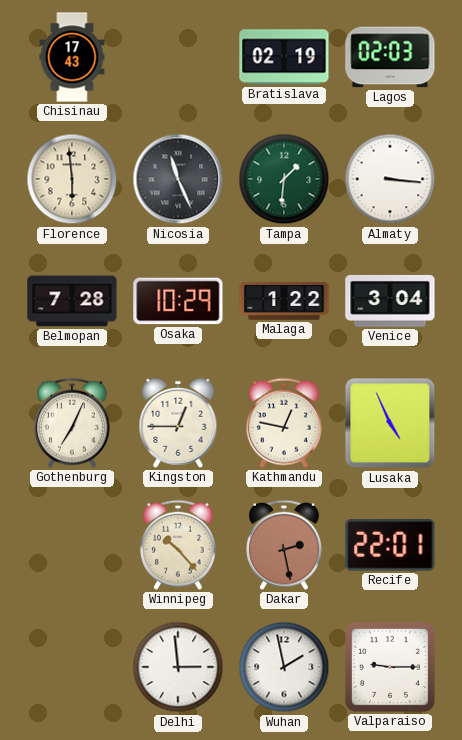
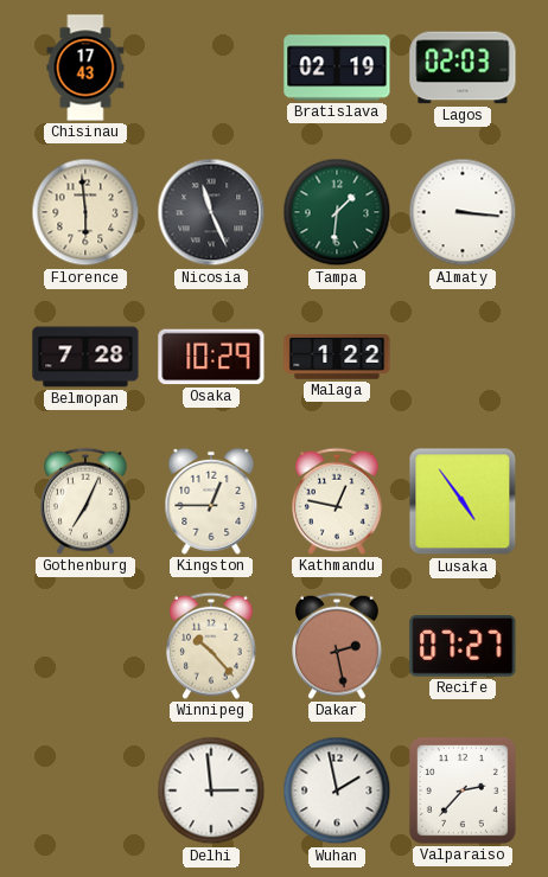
Venice: 3:04 -> none (390, 301)
Lusaka: 4:56 -> 4:54 (463, 501)
Recife: 22:01 -> 07:27 (463, 647)
Valparaiso: 9:15 -> 2:37 (463, 790)
